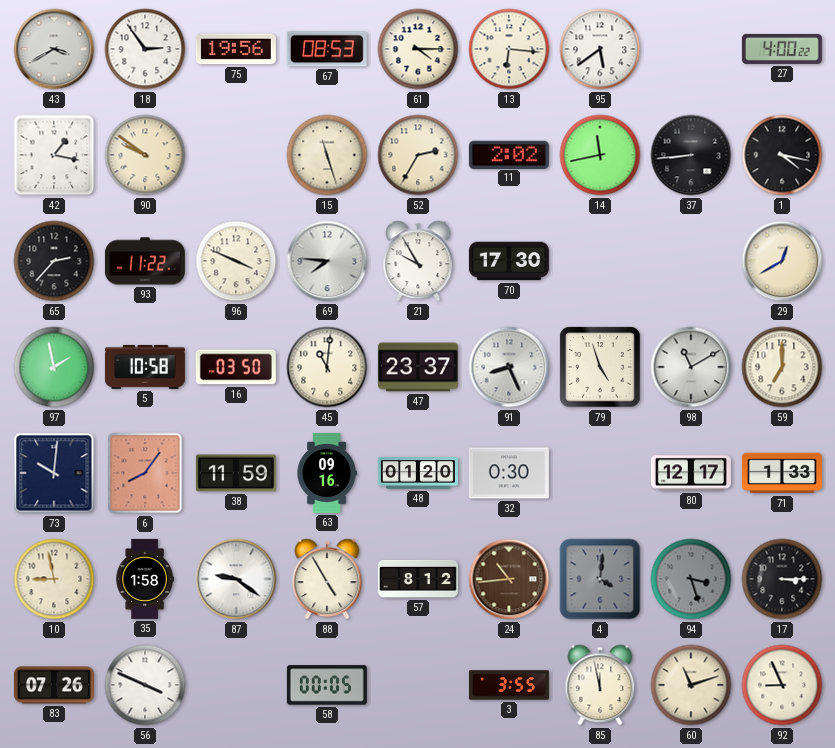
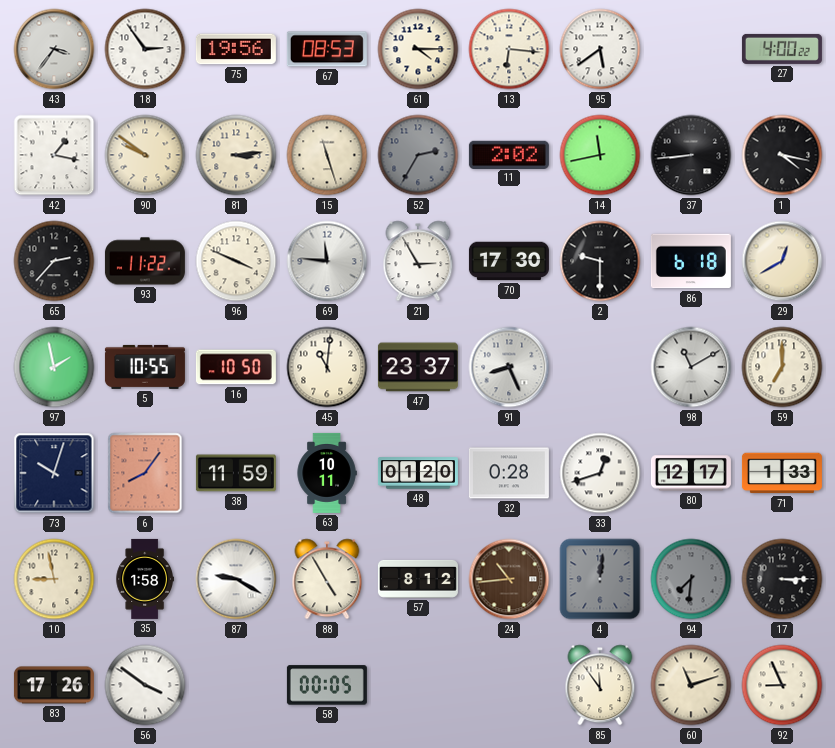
43: 3:40 -> 3:36 (54, 49)
81: none -> 3:14 (236, 155)
52 dial: cream -> grey (418, 155)
69: 7:46 -> 11:46 (327, 261)
21: 9:55 -> 2:55 (418, 261)
2: none -> 9:30 (600, 261)
86: none -> 6:18 (691, 261)
5: 10:58 -> 10:55 (145, 367)
16: 03:50 -> 10:50 (236, 367)
79: 4:57 -> none (600, 367)
73: 10:01 -> 10:03 (54, 473)
63: 09:16 -> 10:11 (327, 473)
32: 0:30 -> 0:28 (509, 473)
33: none -> 12:42 (600, 473)
87: 9:21 -> 9:20 (236, 579)
4: 4:01 -> 12:01 (600, 579)
94: 3:27 -> 7:31 (691, 579)
83: 07:26 -> 17:26 (54, 685)
56: 3:49 -> 3:51 (145, 685)
3: 3:55 -> none (509, 685)
85: 11:58 -> 11:54 (600, 685)
